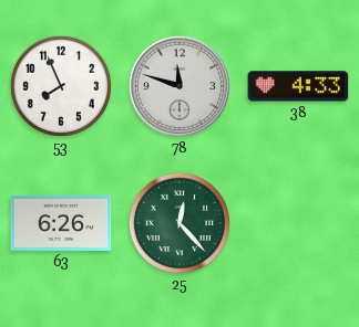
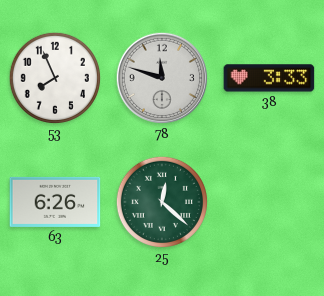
38: 4:33 -> 3:33 (269, 78)
25: 12:23 -> 12:22 (162, 202)
